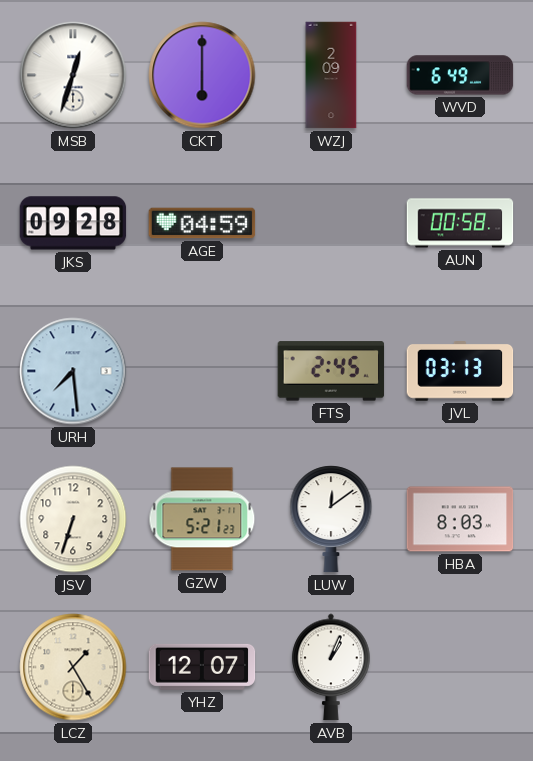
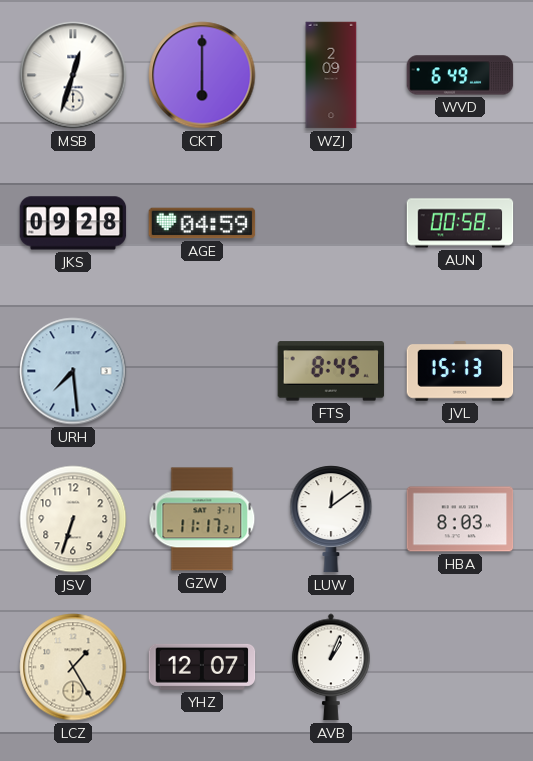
FTS: 2:45 -> 8:45 (331, 371)
JVL: 03:13 -> 15:13 (460, 372)
GZW: 5:21 -> 11:17 (202, 519)
